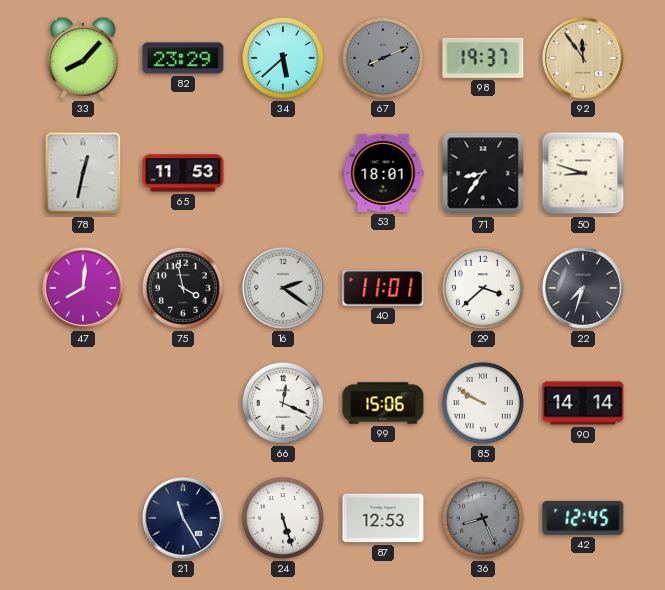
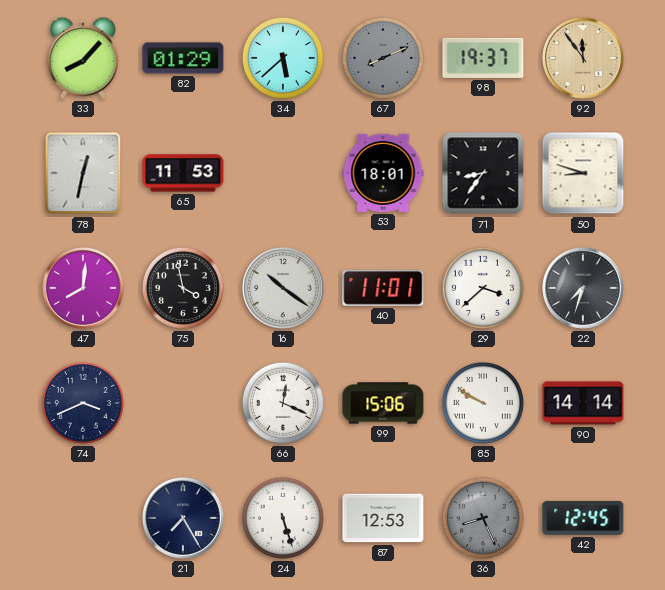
82: 23:29 -> 01:29 (183, 58)
16: 2:21 -> 10:21 (284, 289)
74: none -> 3:41 (83, 403)
21: 11:25 -> 7:25 (184, 519)
